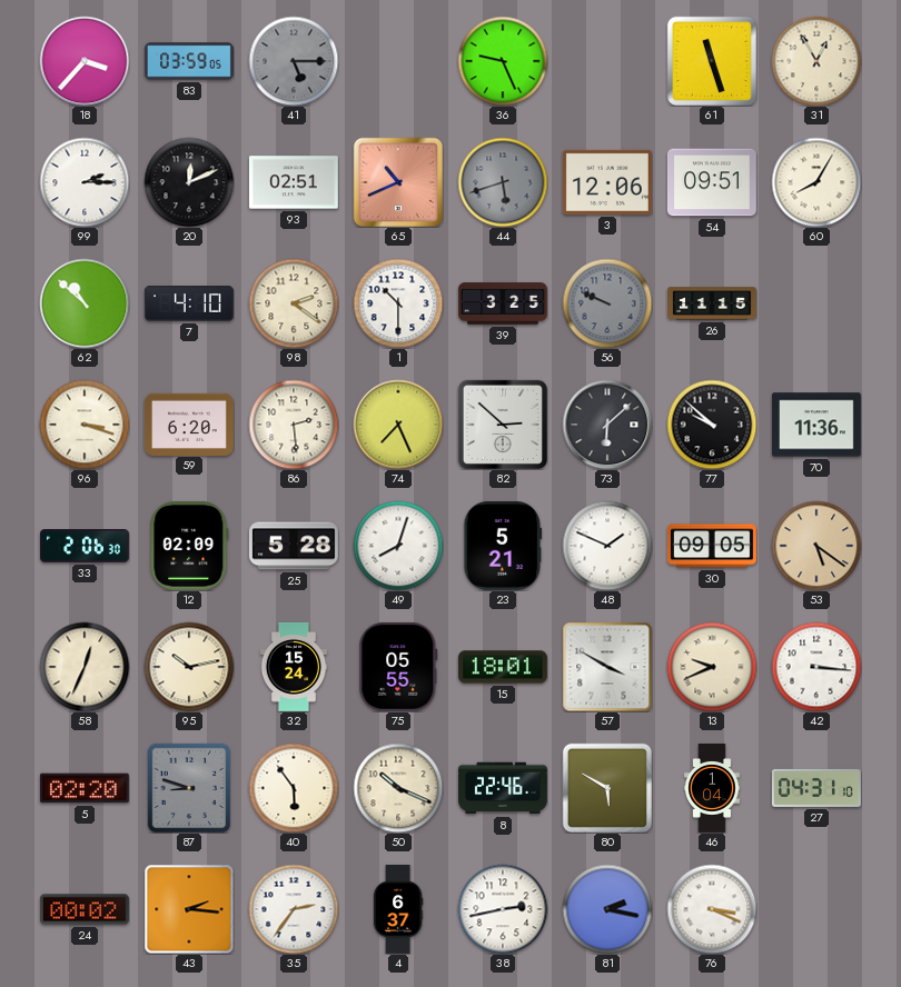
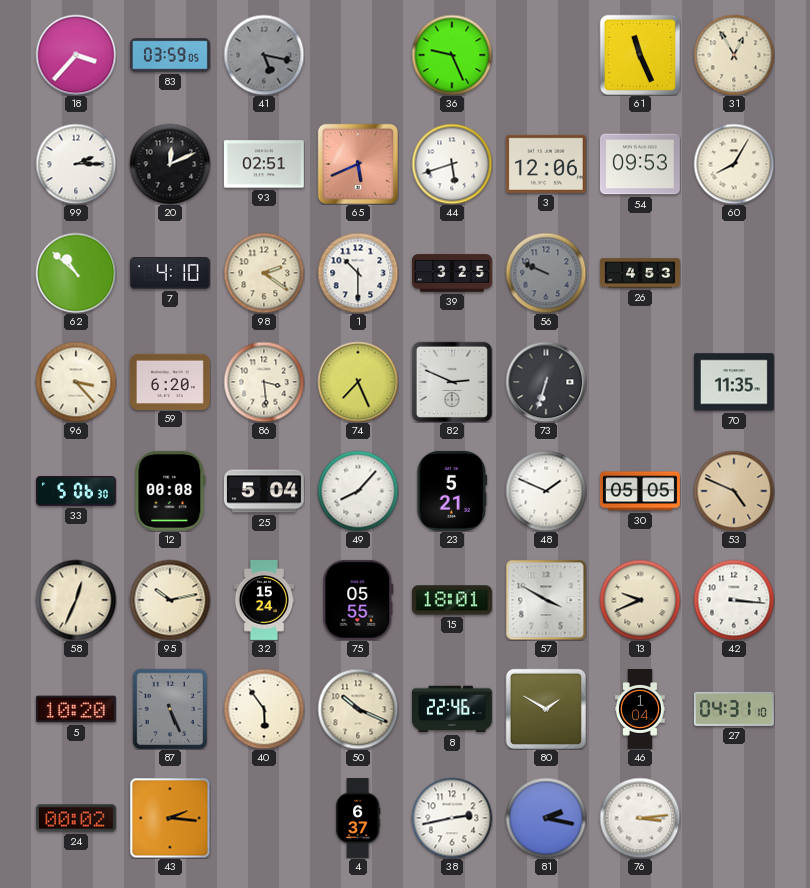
41: 5:15 -> 5:17 (264, 55)
61: 11:27 -> 11:26 (640, 55)
65: 10:41 -> 5:41 (358, 164)
44 dial: grey -> white (452, 164)
54: 09:51 -> 09:53 (640, 164)
26: 11:15 -> 4:53 (641, 273)
96: 3:18 -> 3:23 (76, 382)
86: 2:29 -> 3:29 (264, 382)
82: 2:52 -> 2:49 (452, 382)
73: 6:08 -> 6:33 (546, 382)
77: 9:52 -> none (712, 425)
70: 11:36 -> 11:35 (734, 382)
33: 2:06 -> 5:06 (76, 492)
12: 02:09 -> 00:08 (170, 491)
25: 5:28 -> 5:04 (264, 491)
49: 8:03 -> 8:07 (358, 491)
30: 09:05 -> 05:05 (640, 491)
53: 5:21 -> 4:49 (734, 491)
5: 02:20 -> 10:20 (76, 709)
87: 8:48 -> 5:26 (170, 709)
80: 5:50 -> 1:50 (546, 709)
35: 2:36 -> none (294, 909)
76: 3:19 -> 3:14 (640, 818)
